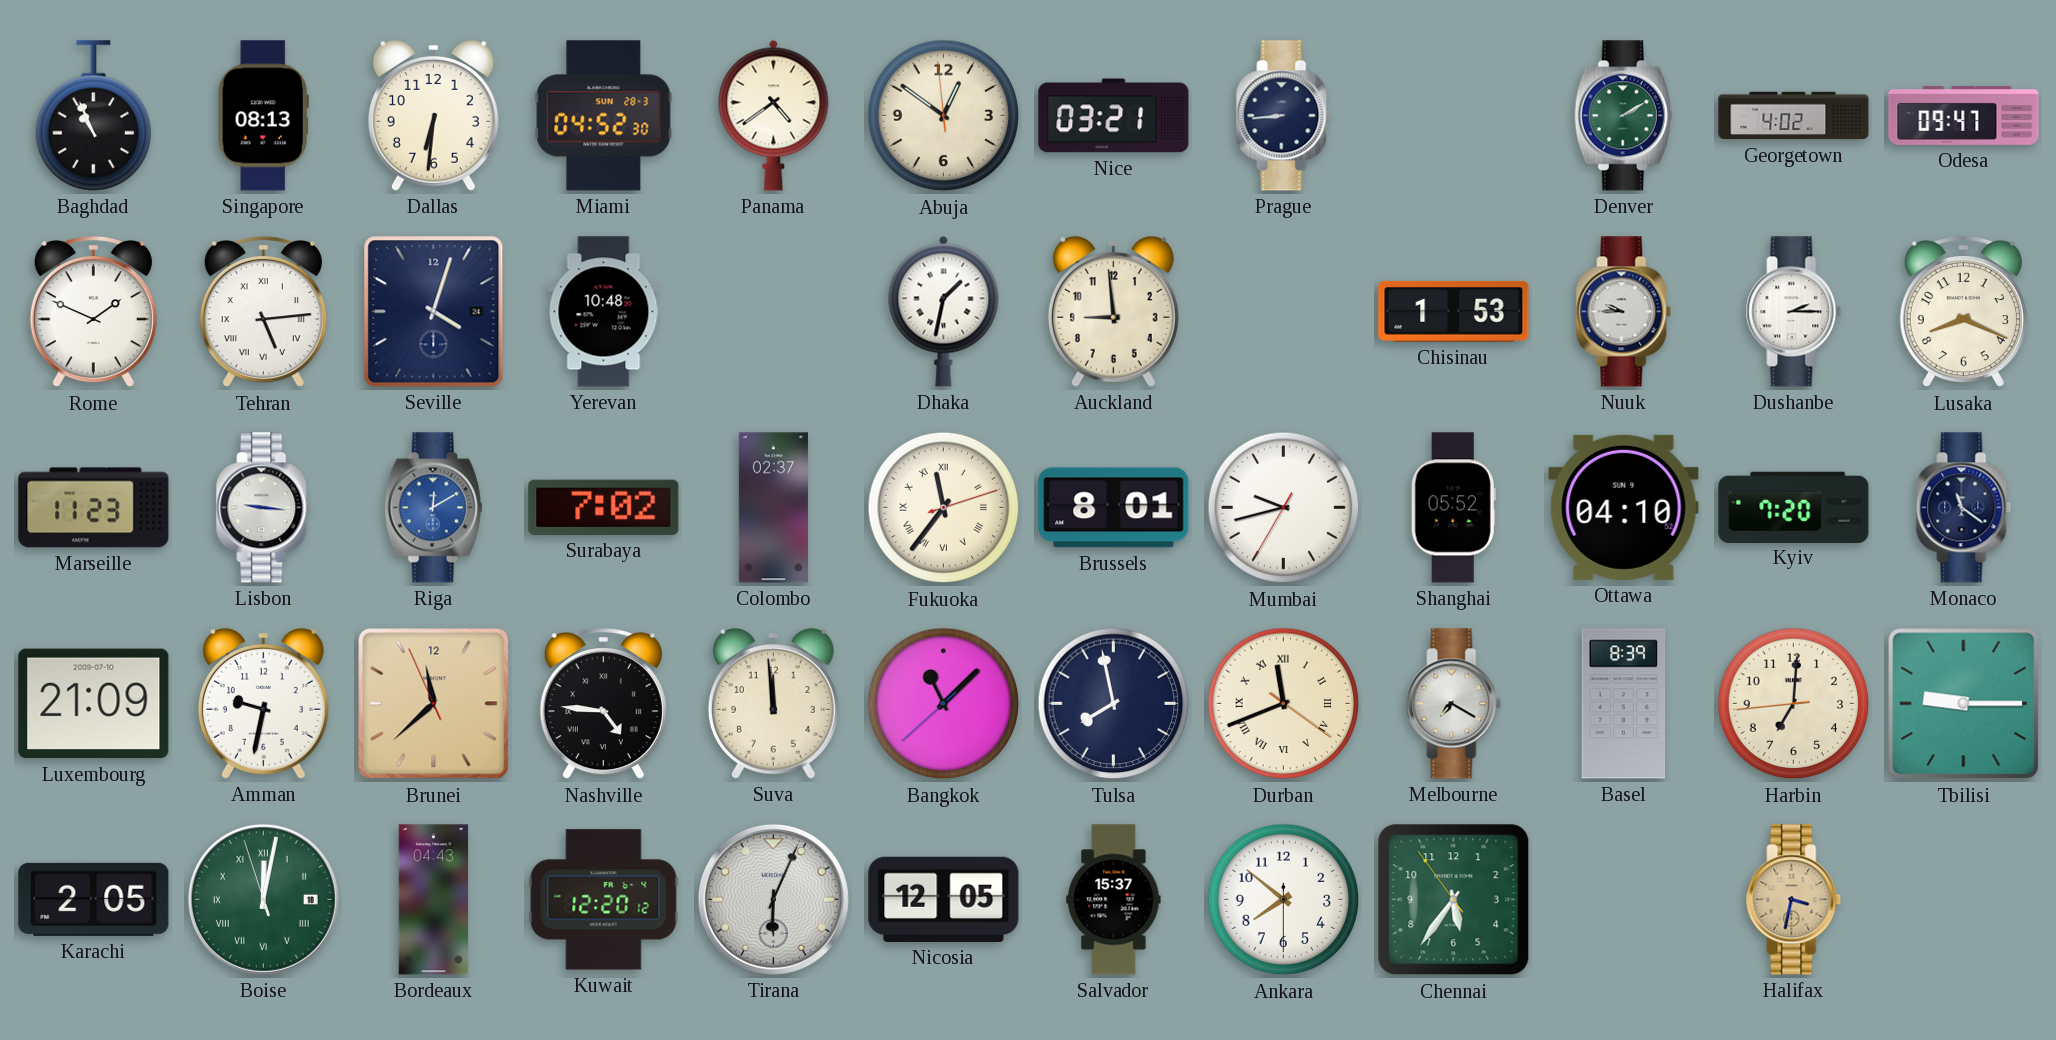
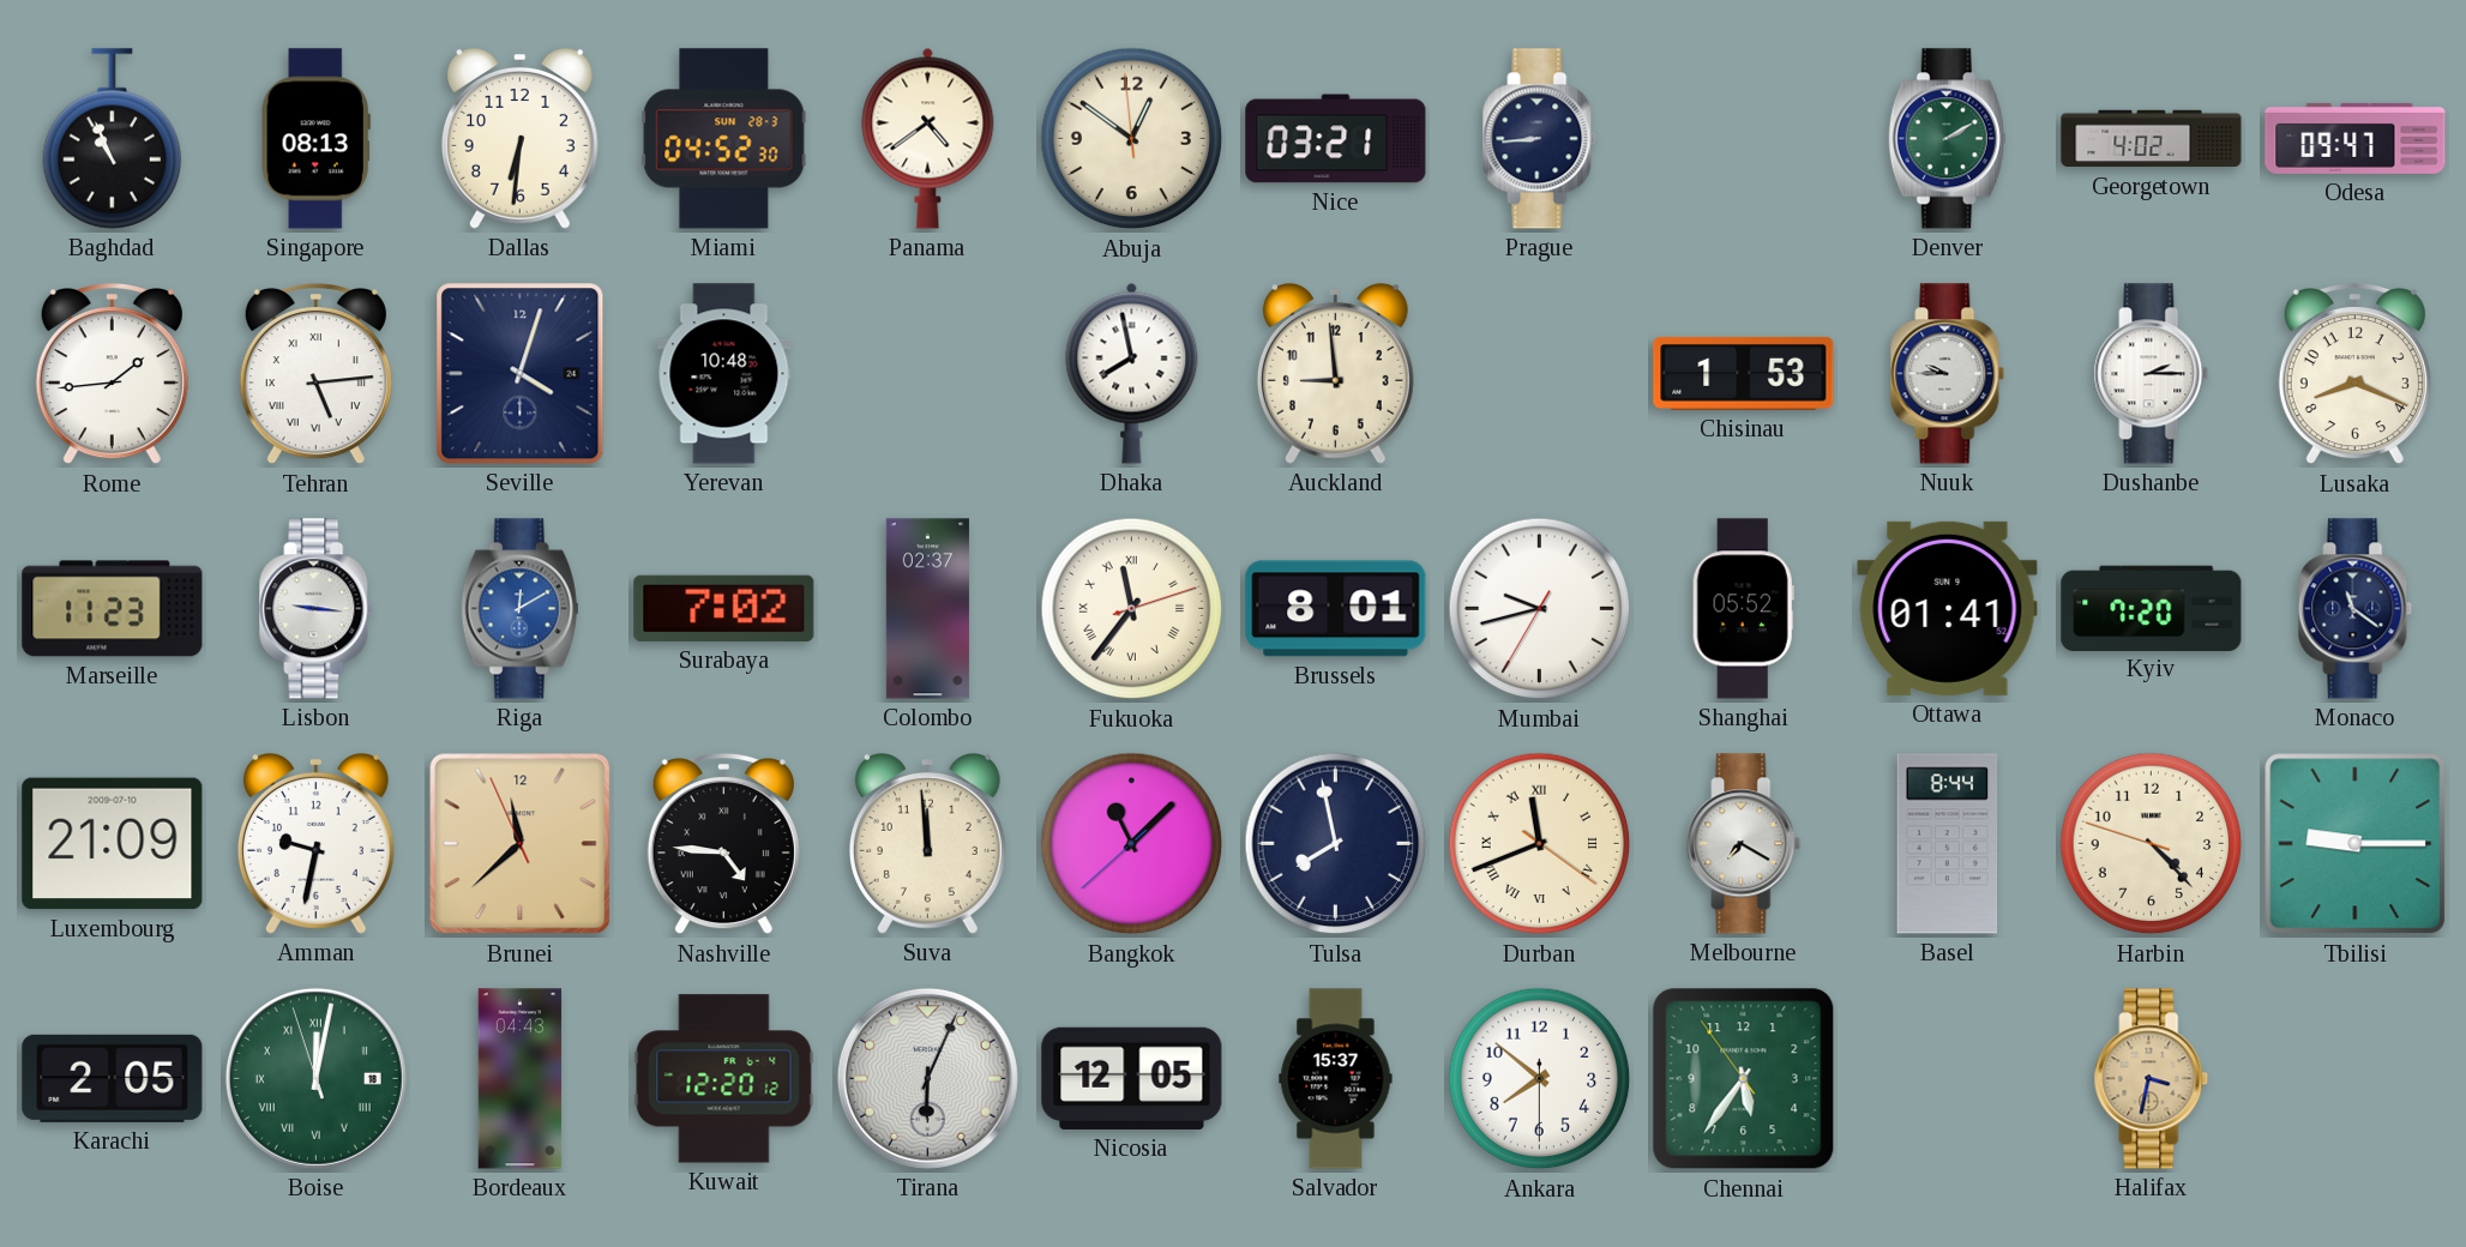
Rome: 1:49 -> 1:44 (112, 375)
Dhaka: 1:32 -> 7:58 (1132, 373)
Ottawa: 04:10 -> 01:41 (1948, 608)
Basel: 8:39 -> 8:44 (1948, 844)
Harbin: 7:00 -> 4:22 (2152, 844)
